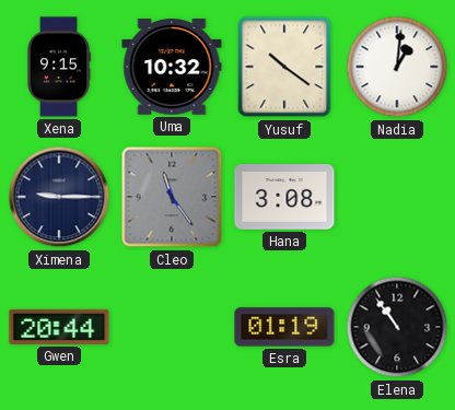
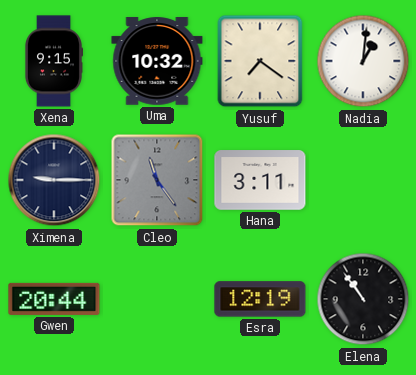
Yusuf: 10:21 -> 7:21 (260, 61)
Hana: 3:08 -> 3:11 (260, 180)
Esra: 01:19 -> 12:19 (260, 299)
